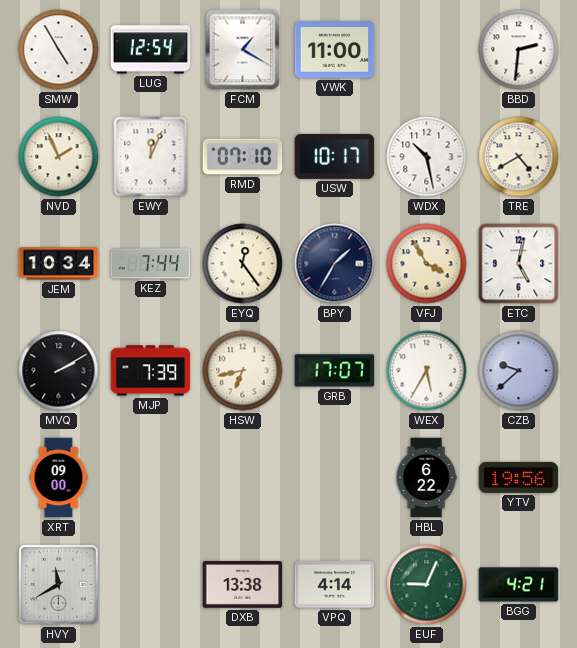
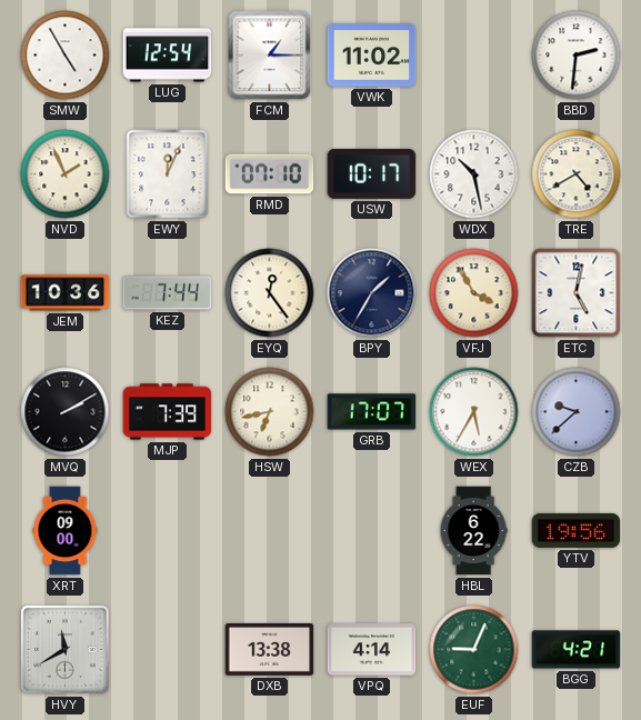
FCM: 1:20 -> 1:15 (270, 56)
VWK: 11:00 -> 11:02 (372, 56)
JEM: 10:34 -> 10:36 (66, 293)
